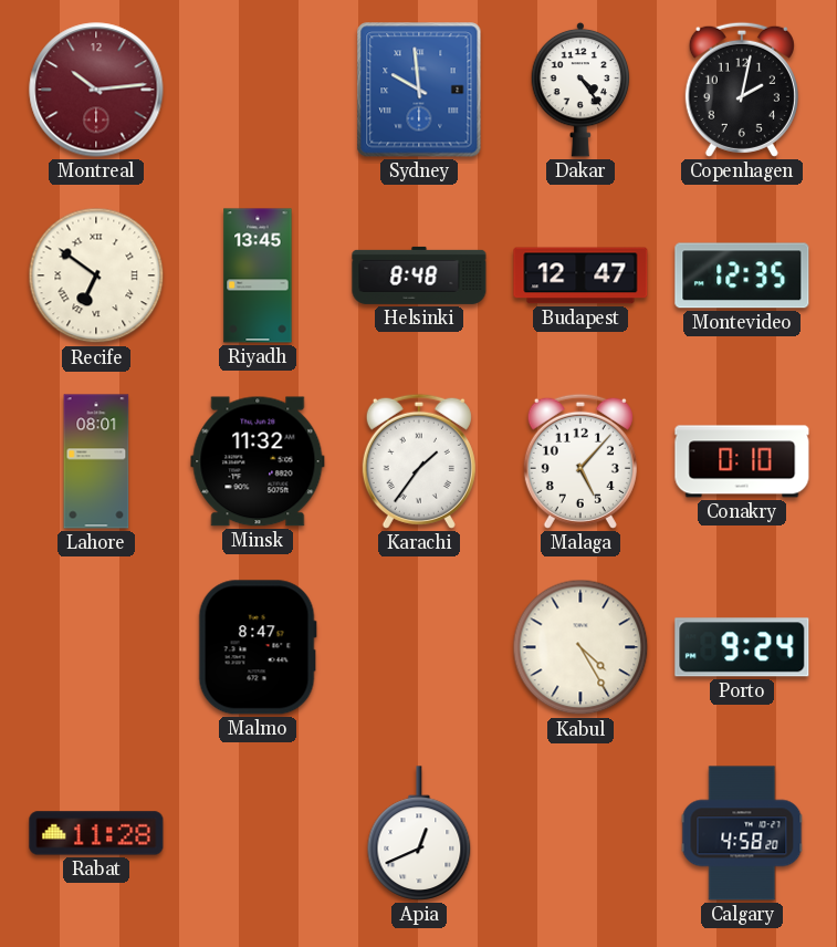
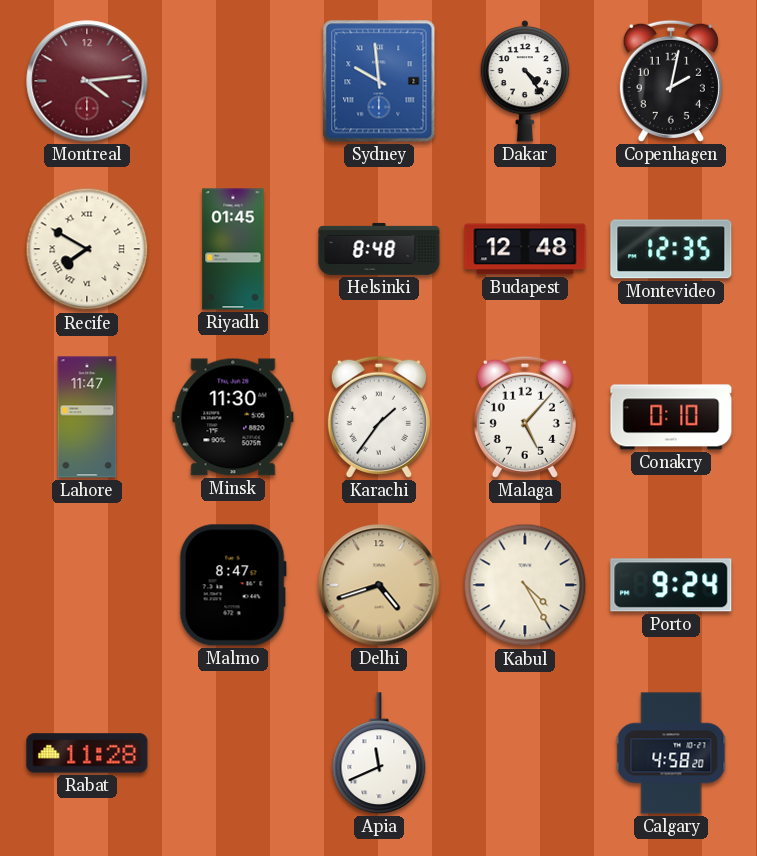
Montreal: 10:14 -> 4:14 (87, 81)
Recife: 6:51 -> 7:50 (87, 249)
Riyadh: 13:45 -> 01:45 (233, 249)
Budapest: 12:47 -> 12:48 (525, 249)
Lahore: 08:01 -> 11:47 (87, 417)
Minsk: 11:32 -> 11:30 (233, 417)
Delhi: none -> 4:42 (379, 585)
Apia: 12:41 -> 11:41 (379, 753)
